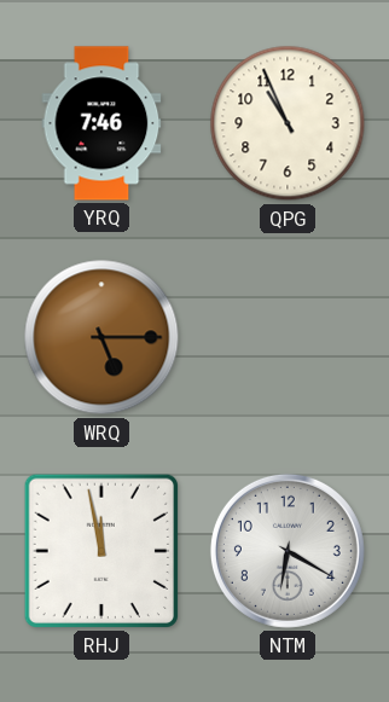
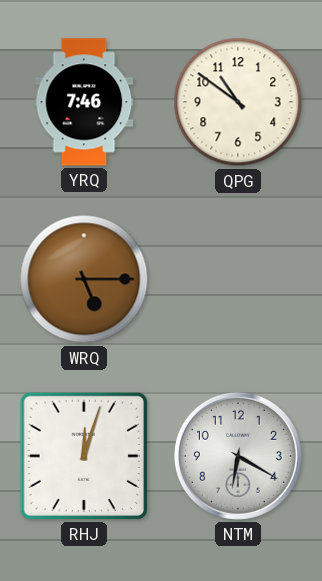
QPG: 10:56 -> 10:51 (238, 102)
RHJ: 11:58 -> 12:03 (84, 456)
